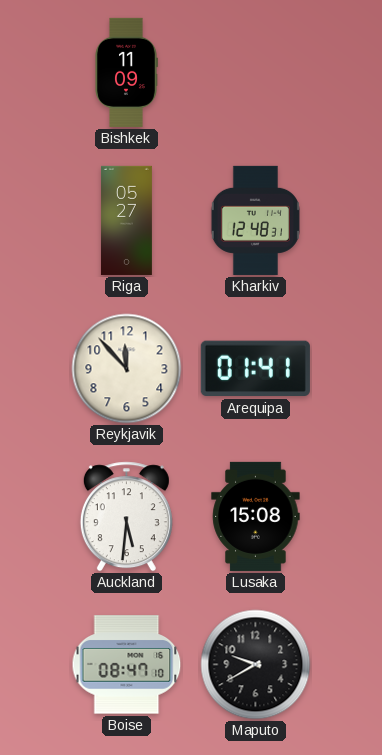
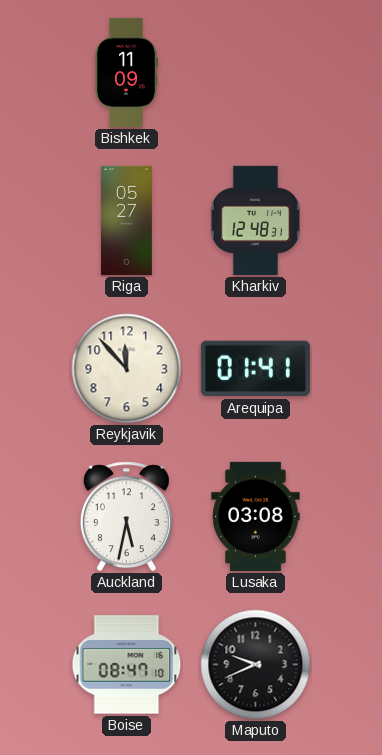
Auckland: 5:31 -> 5:32 (126, 517)
Lusaka: 15:08 -> 03:08 (256, 516)
Maputo: 9:40 -> 9:41 (256, 665)
